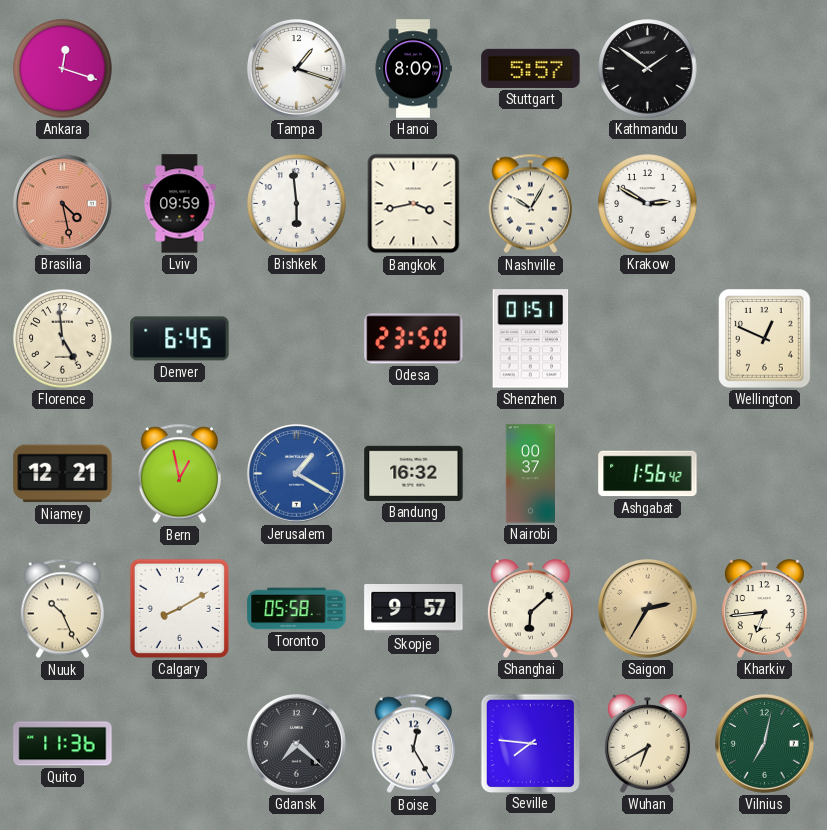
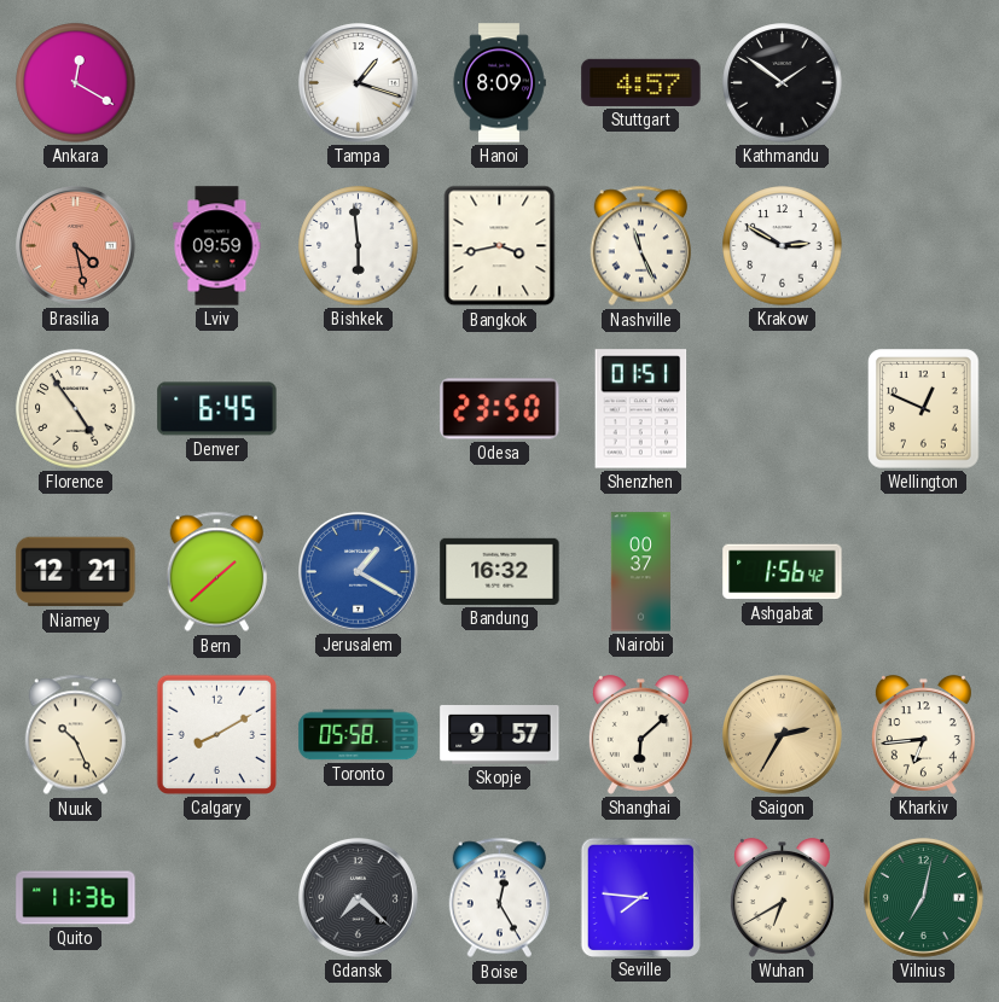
Ankara: 12:18 -> 12:20 (76, 83)
Stuttgart: 5:57 -> 4:57 (641, 82)
Nashville: 10:05 -> 11:26 (640, 246)
Florence: 4:59 -> 4:54 (76, 409)
Bern: 12:58 -> 1:38 (216, 572)
